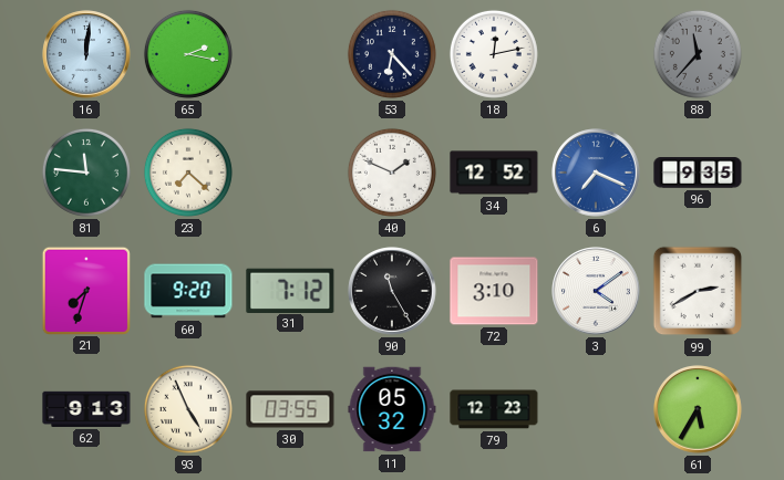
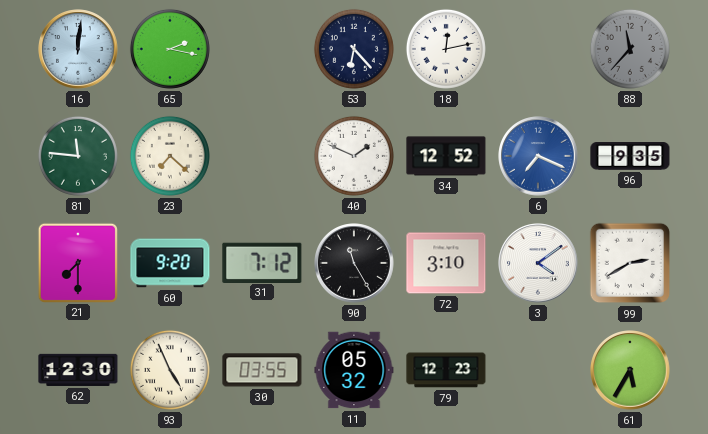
21: 7:33 -> 7:30 (77, 262)
62: 9:13 -> 12:30 (78, 370)
